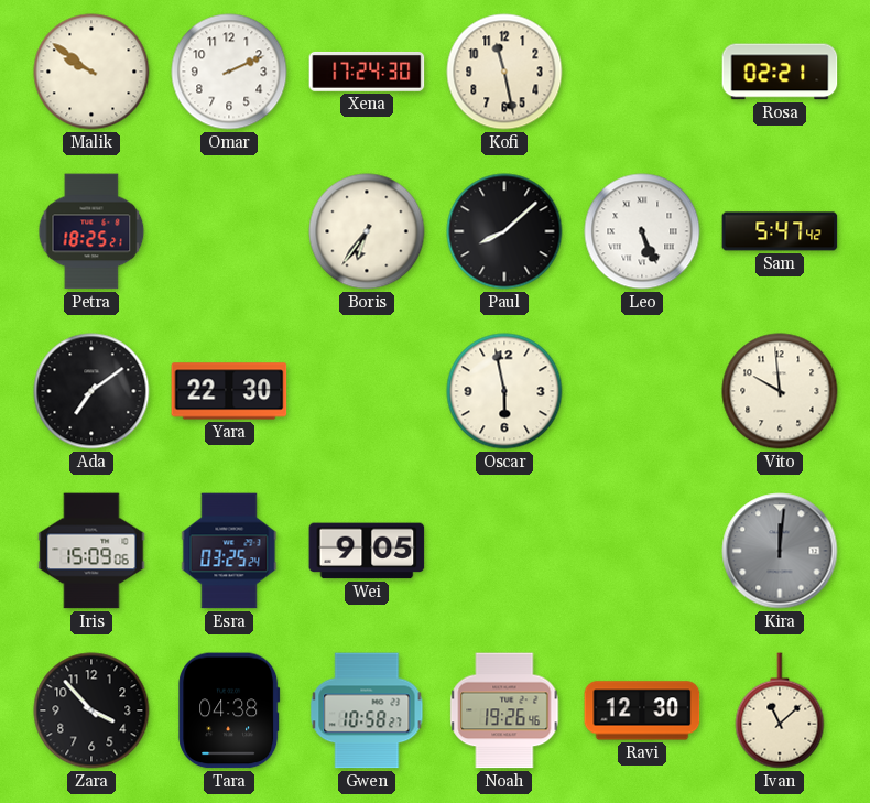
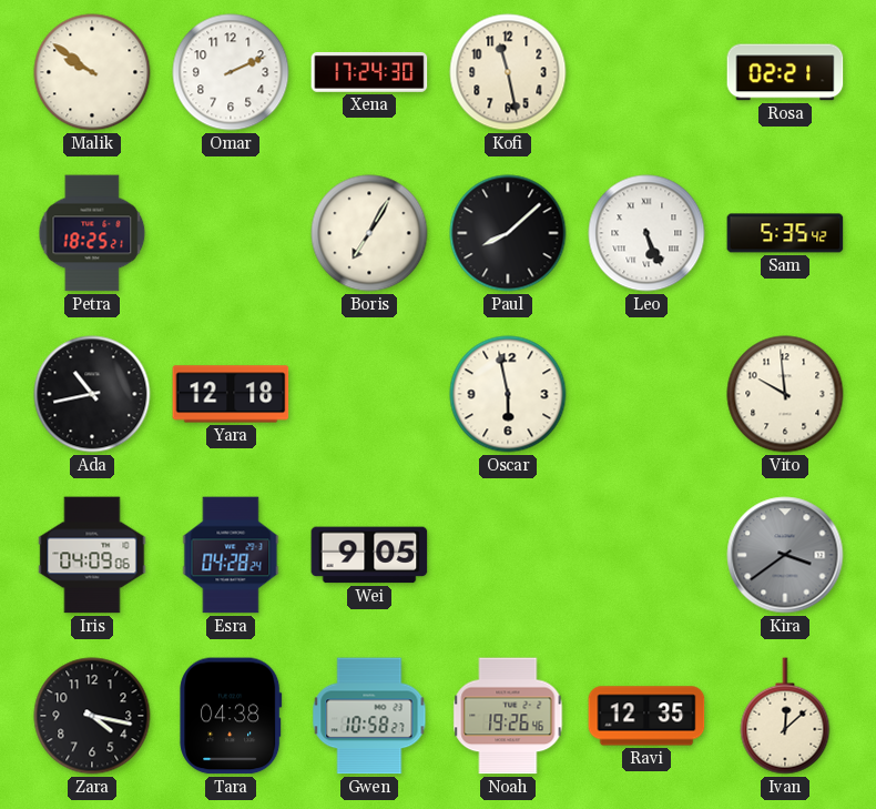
Boris: 6:36 -> 7:05 (369, 233)
Sam: 5:47 -> 5:35 (785, 233)
Ada: 7:09 -> 10:43 (92, 394)
Yara: 22:30 -> 12:18 (231, 394)
Iris: 15:09 -> 04:09 (92, 555)
Esra: 03:25 -> 04:28 (231, 555)
Kira: 12:01 -> 3:39 (785, 555)
Zara: 3:53 -> 4:17 (92, 716)
Ravi: 12:30 -> 12:35 (646, 716)
Ivan: 11:08 -> 12:08 (785, 716)
